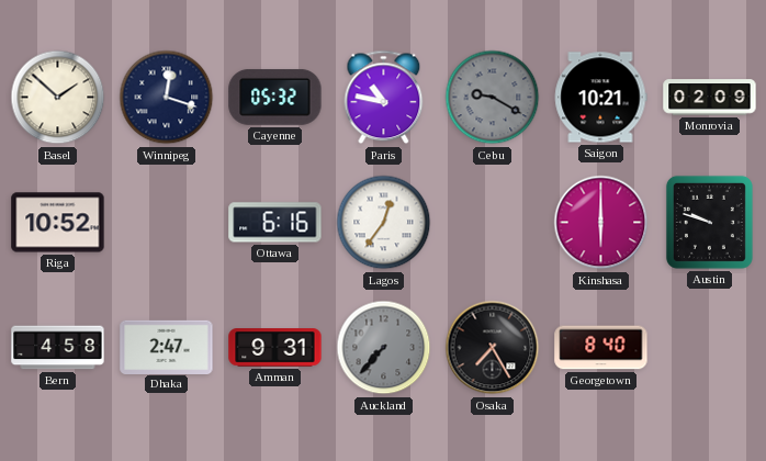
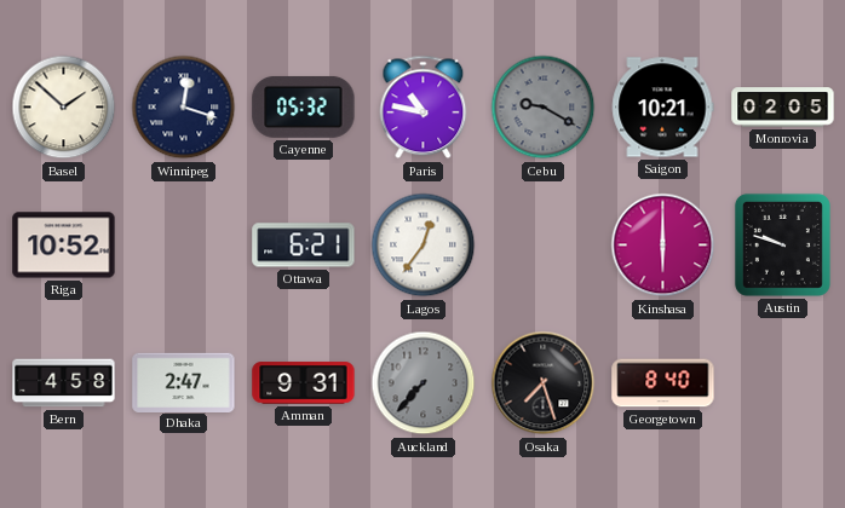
Monrovia: 02:09 -> 02:05 (783, 108)
Ottawa: 6:16 -> 6:21 (304, 246)
Osaka: 7:25 -> 7:27 (544, 383)
